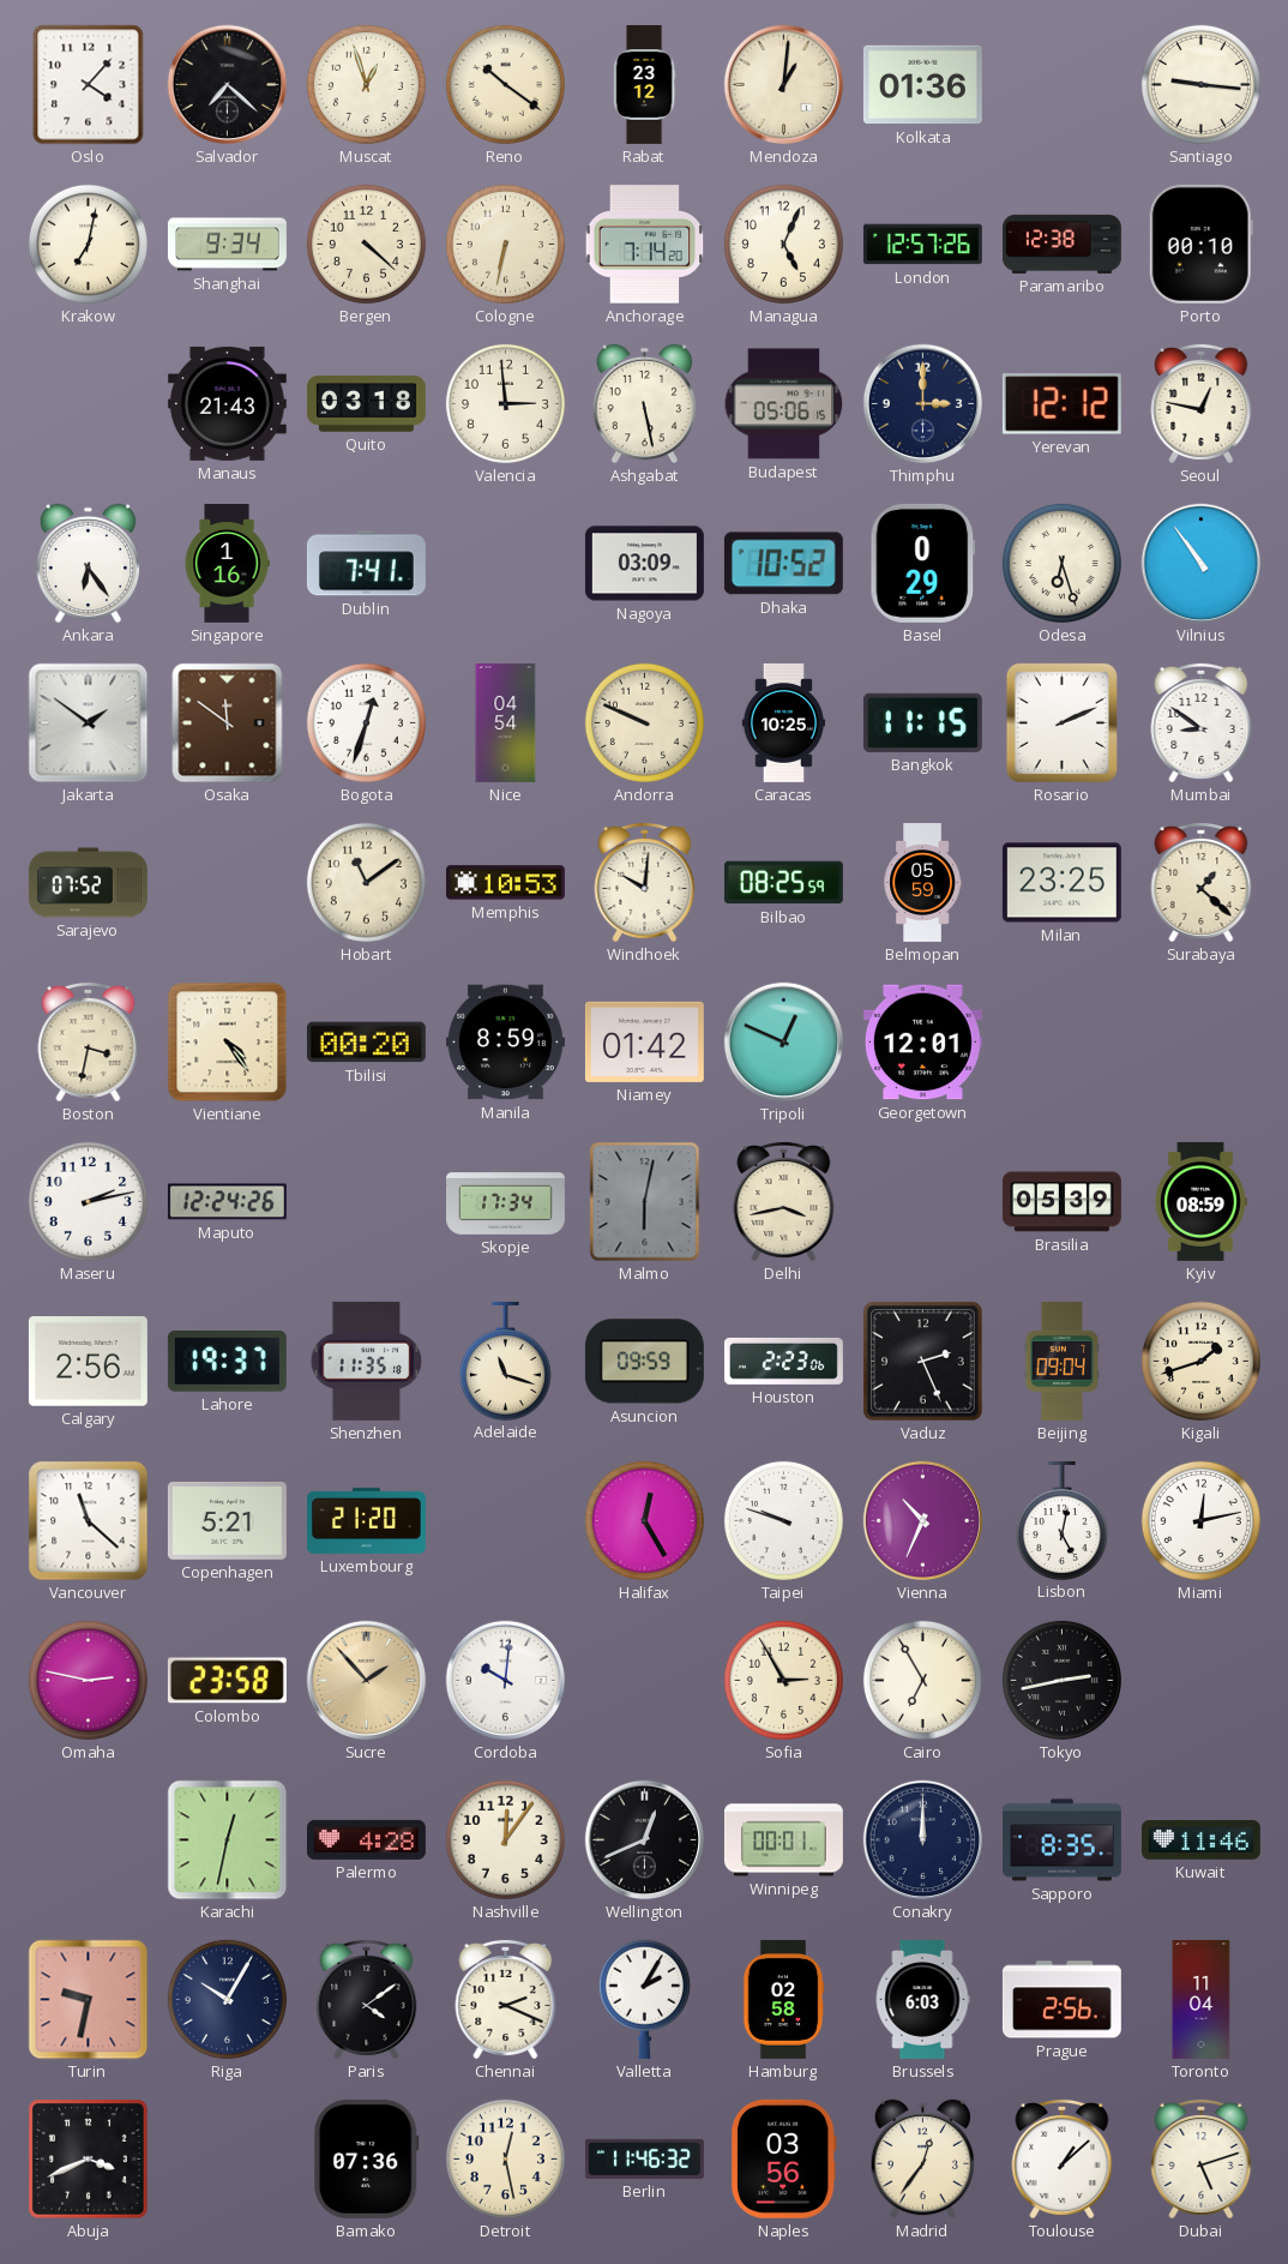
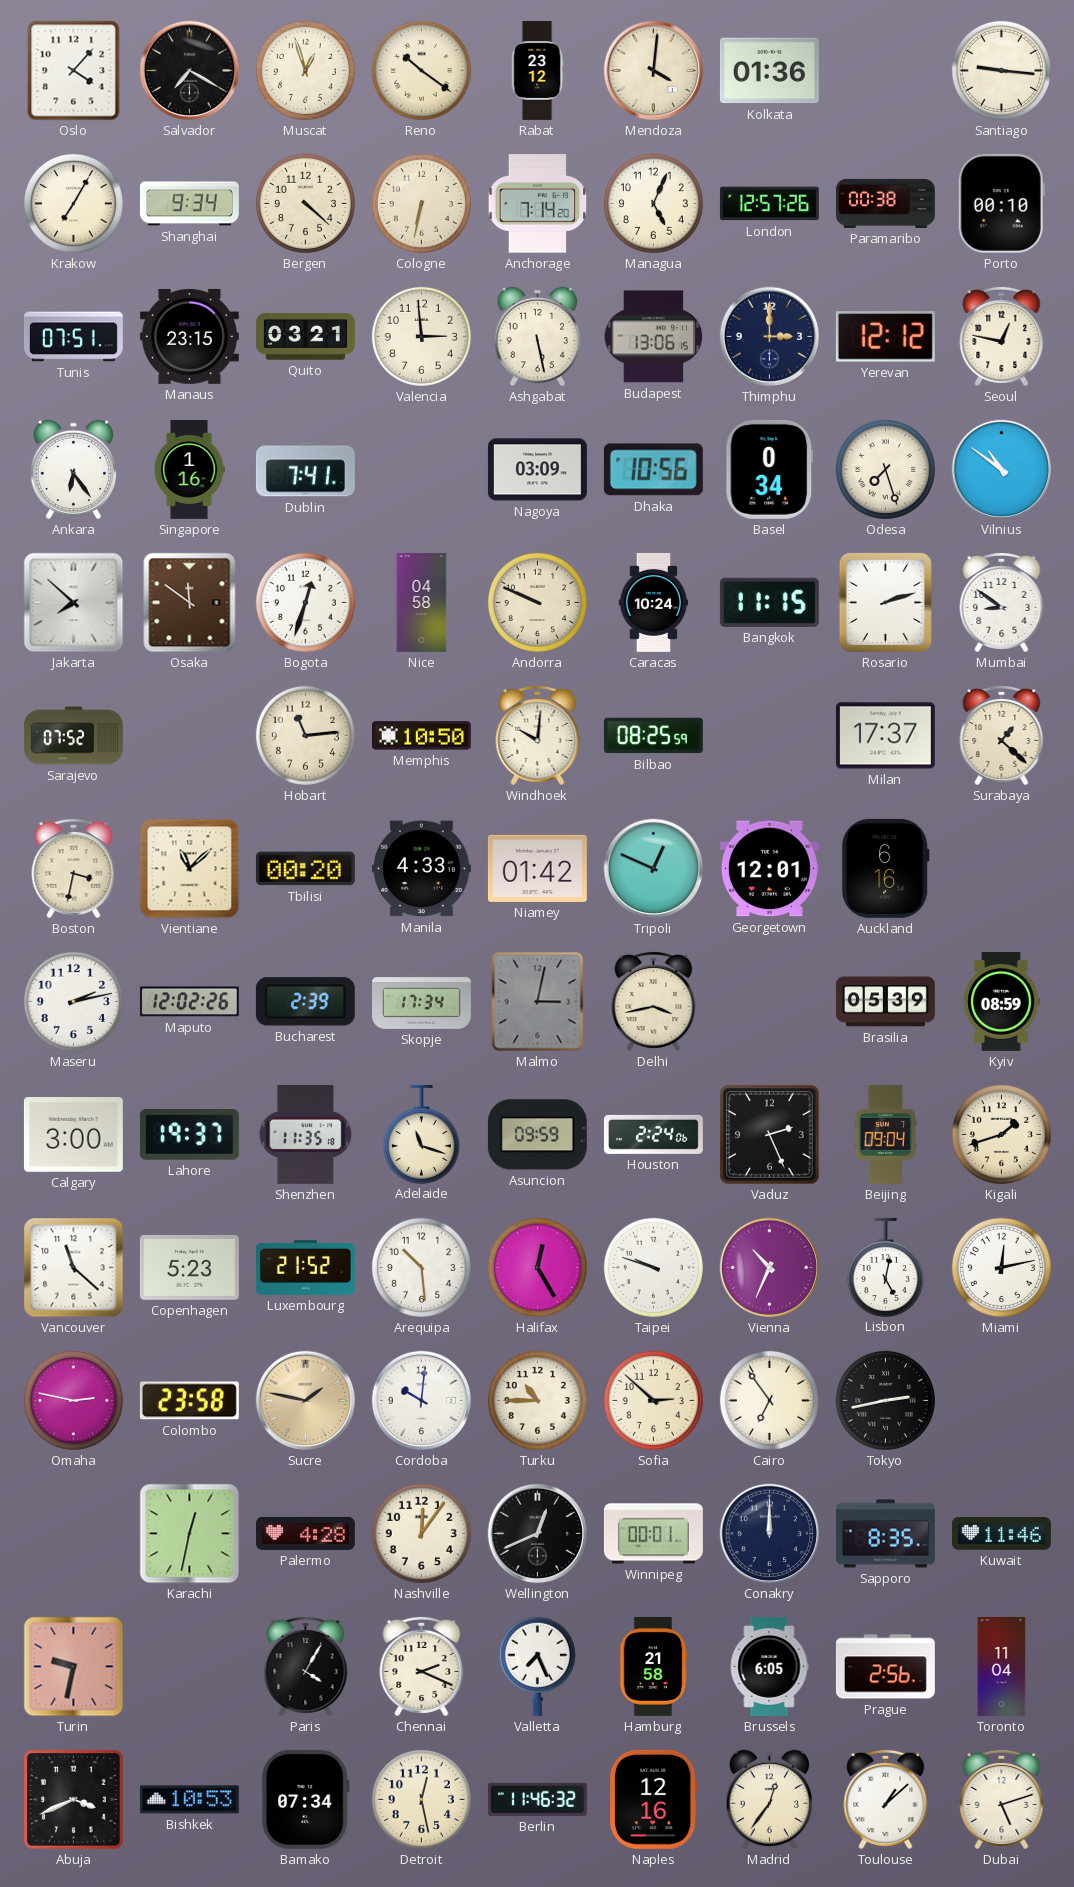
Salvador: 7:22 -> 7:20 (190, 71)
Mendoza: 1:01 -> 4:01 (654, 71)
Krakow: 7:02 -> 7:05 (73, 203)
Paramaribo: 12:38 -> 00:38 (885, 203)
Tunis: none -> 07:51 (73, 337)
Manaus: 21:43 -> 23:15 (189, 336)
Quito: 03:18 -> 03:21 (305, 337)
Budapest: 05:06 -> 13:06 (654, 337)
Dhaka: 10:52 -> 10:56 (653, 470)
Basel: 0:29 -> 0:34 (770, 469)
Odesa: 6:27 -> 7:27 (885, 469)
Vilnius: 10:54 -> 10:51 (1002, 470)
Jakarta: 1:51 -> 7:52 (74, 603)
Nice: 04:54 -> 04:58 (422, 602)
Caracas: 10:25 -> 10:24 (653, 602)
Rosario: 2:11 -> 2:12 (885, 602)
Hobart: 11:09 -> 11:14 (305, 735)
Memphis: 10:53 -> 10:50 (421, 736)
Belmopan: 05:59 -> none (922, 883)
Milan: 23:25 -> 17:37 (885, 736)
Vientiane: 4:24 -> 11:08 (190, 869)
Manila: 8:59 -> 4:33 (421, 869)
Auckland: none -> 6:16 (885, 868)
Maputo: 12:24 -> 12:02 (189, 1002)
Bucharest: none -> 2:39 (305, 1002)
Malmo: 6:02 -> 3:02 (538, 1002)
Calgary: 2:56 -> 3:00 (73, 1135)
Houston: 2:23 -> 2:24 (653, 1134)
Copenhagen: 5:21 -> 5:23 (189, 1268)
Luxembourg: 21:20 -> 21:52 (305, 1267)
Arequipa: none -> 10:29 (421, 1267)
Sucre: 1:53 -> 1:47 (306, 1401)
Turku: none -> 10:45 (537, 1400)
Sofia: 2:55 -> 2:52 (653, 1400)
Cairo: 6:55 -> 6:54 (769, 1400)
Riga: 10:05 -> none (227, 1999)
Paris: 4:09 -> 4:05 (306, 1666)
Valletta: 2:05 -> 7:26 (537, 1666)
Hamburg: 02:58 -> 21:58 (653, 1666)
Brussels: 6:03 -> 6:05 (769, 1666)
Bishkek: none -> 10:53 (189, 1800)
Bamako: 07:36 -> 07:34 (305, 1799)
Naples: 03:56 -> 12:16 (653, 1799)
